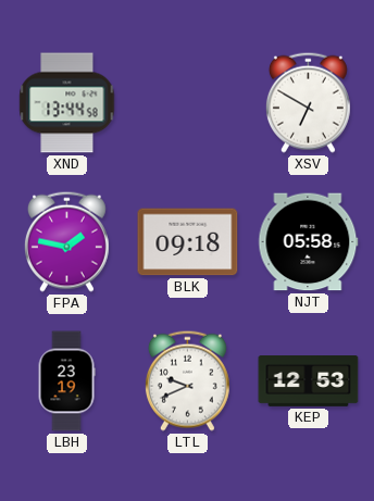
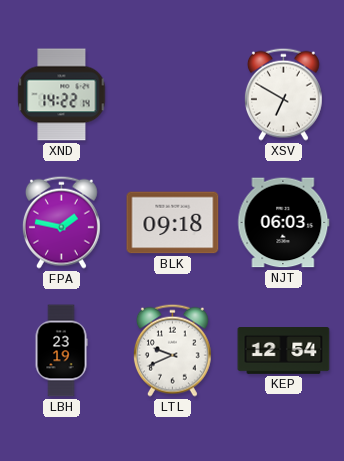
XND: 13:44 -> 14:22 (62, 95)
NJT: 05:58 -> 06:03 (284, 223)
KEP: 12:53 -> 12:54 (284, 351)
